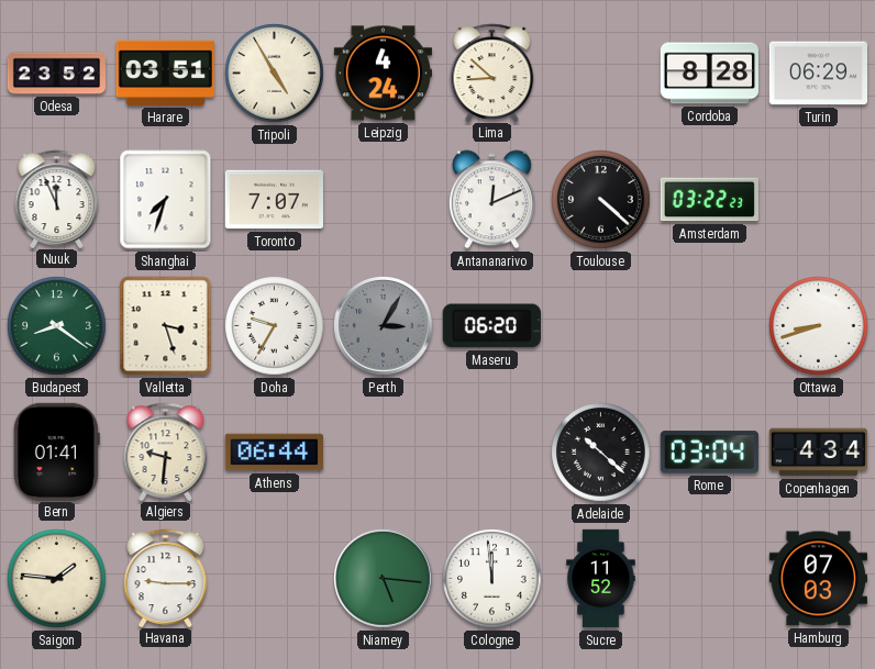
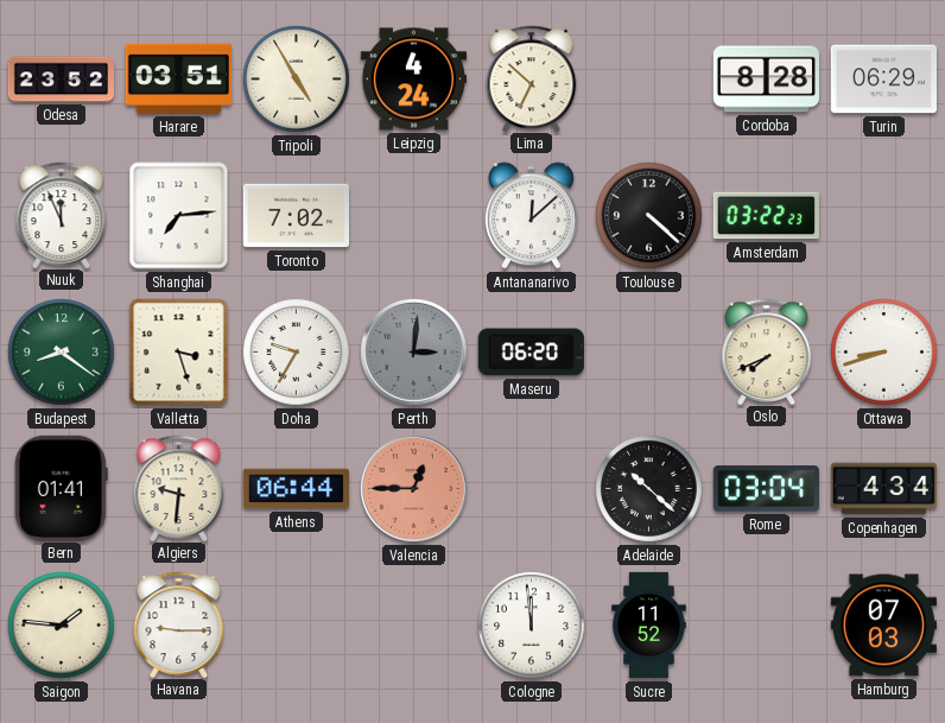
Lima: 8:52 -> 6:52 (532, 78)
Shanghai: 7:33 -> 7:14 (179, 216)
Toronto: 7:07 -> 7:02 (296, 216)
Antananarivo: 12:11 -> 12:08 (531, 216)
Perth: 3:05 -> 3:01 (414, 353)
Oslo: none -> 7:41 (767, 351)
Valencia: none -> 12:45 (414, 489)
Niamey: 5:16 -> none (384, 579)
